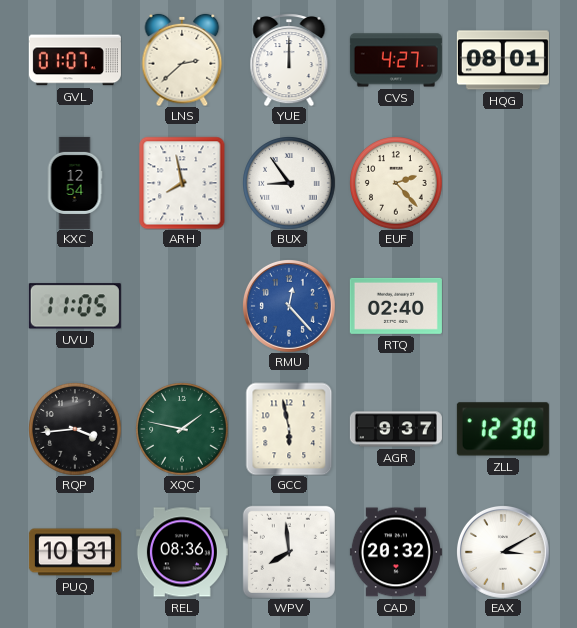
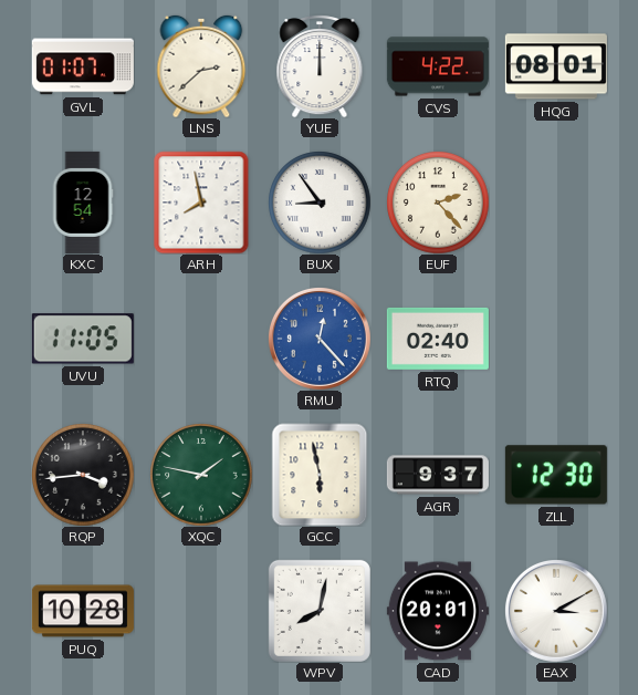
CVS: 4:27 -> 4:22 (438, 66)
PUQ: 10:31 -> 10:28 (83, 611)
REL: 08:36 -> none (182, 552)
WPV: 7:59 -> 8:02 (320, 611)
CAD: 20:32 -> 20:01 (438, 611)
